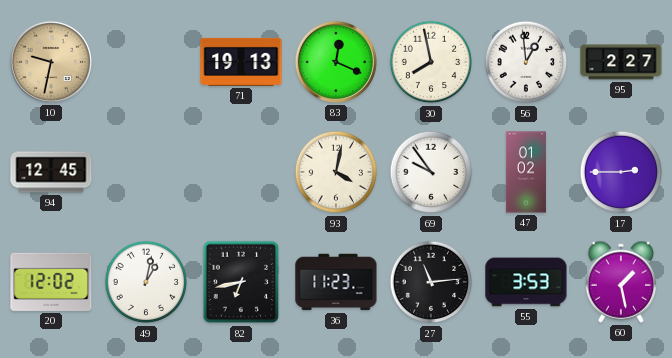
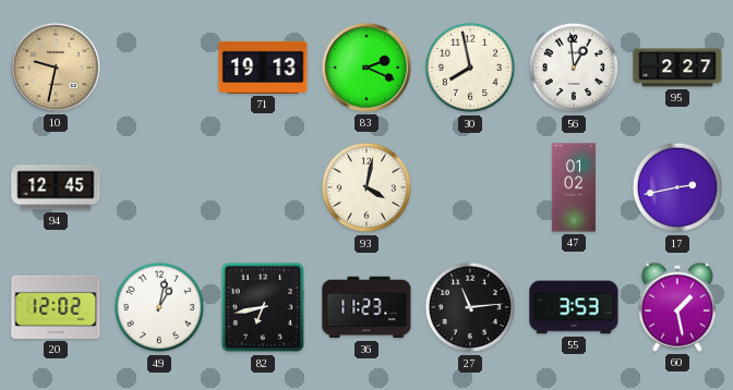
83: 12:19 -> 2:19 (366, 68)
69: 9:54 -> none (431, 172)
17: 2:45 -> 2:43 (677, 187)
